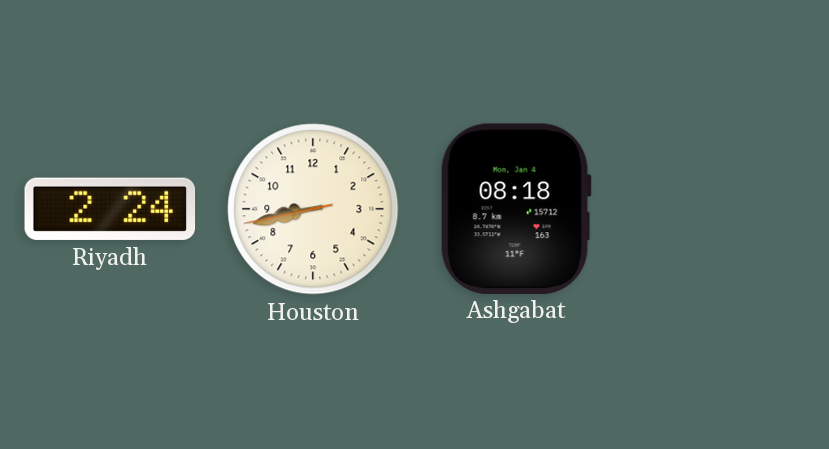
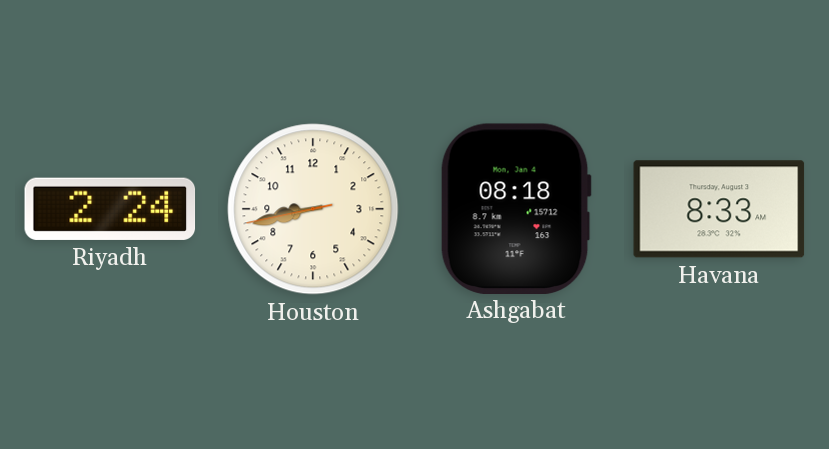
Havana: none -> 8:33 (719, 209)
